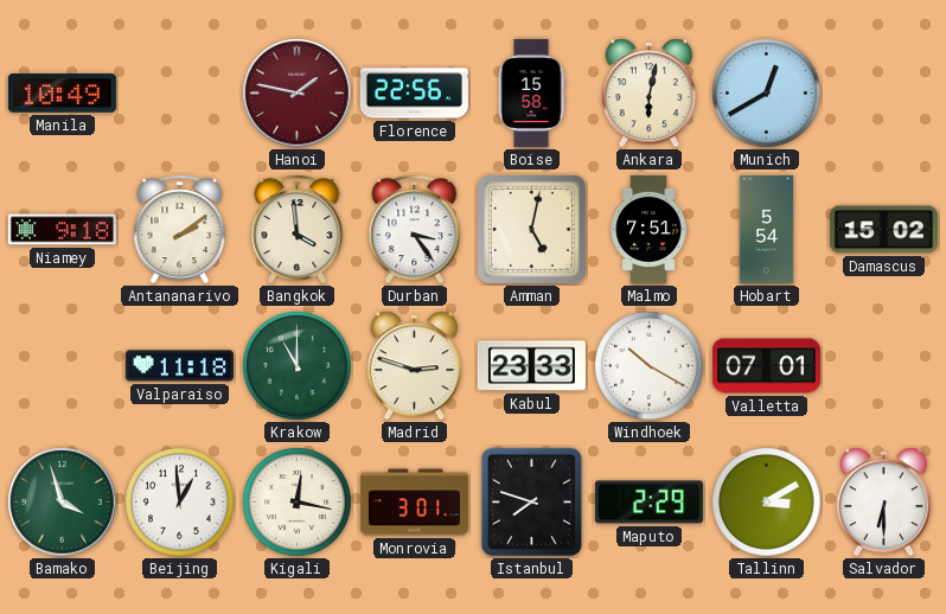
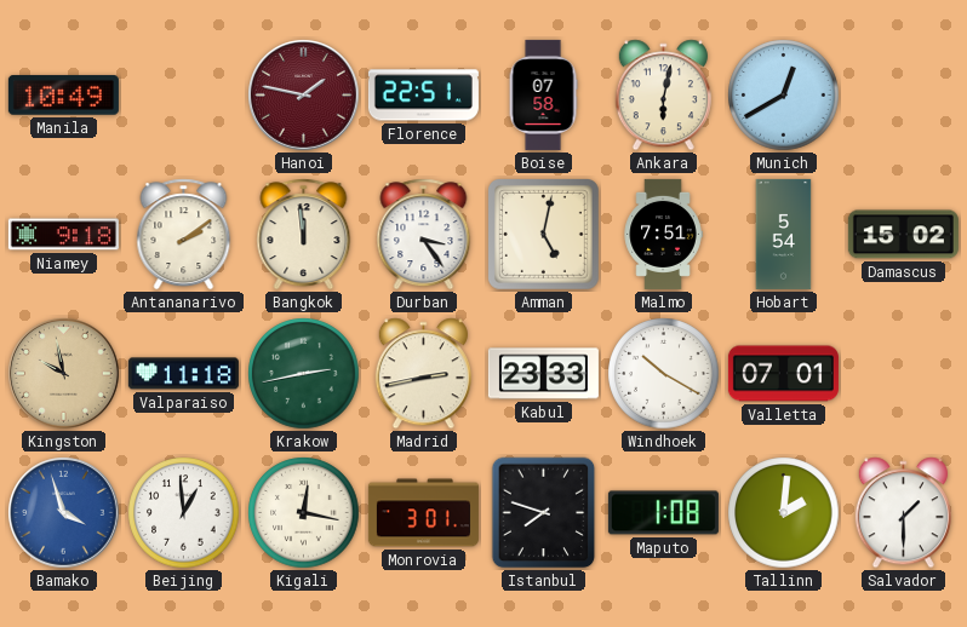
Florence: 22:56 -> 22:51 (423, 96)
Boise: 15:58 -> 07:58 (543, 94)
Bangkok: 3:59 -> 11:59 (304, 235)
Kingston: none -> 9:58 (64, 374)
Krakow: 11:00 -> 2:43 (304, 374)
Madrid: 2:48 -> 2:43 (423, 374)
Bamako dial: green -> blue (64, 513)
Maputo: 2:29 -> 1:08 (663, 513)
Tallinn: 3:10 -> 2:01 (784, 513)
Salvador: 6:30 -> 1:30 (903, 513)
